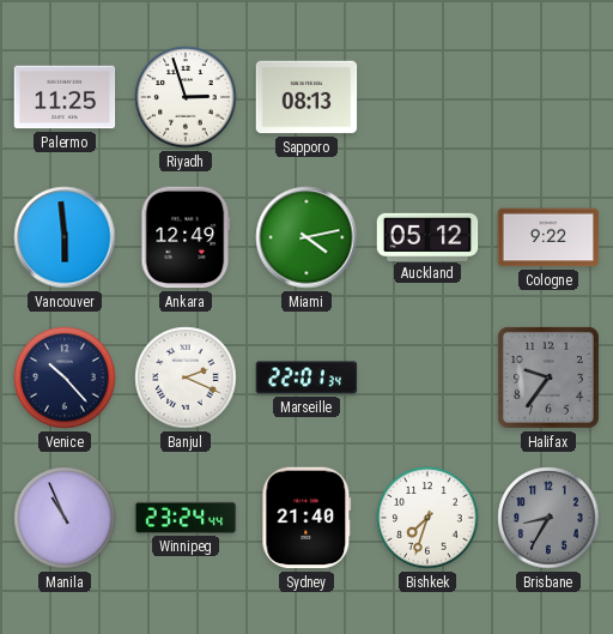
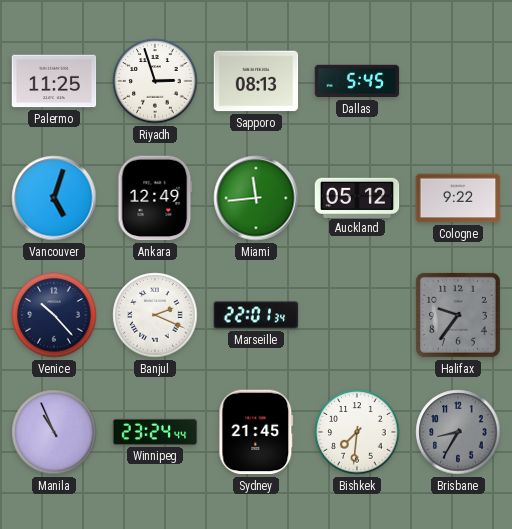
Dallas: none -> 5:45 (357, 81)
Vancouver: 5:59 -> 5:03 (54, 198)
Miami: 4:13 -> 11:44 (256, 198)
Sydney: 21:40 -> 21:45 (256, 432)
Bishkek: 7:33 -> 7:31 (357, 432)
